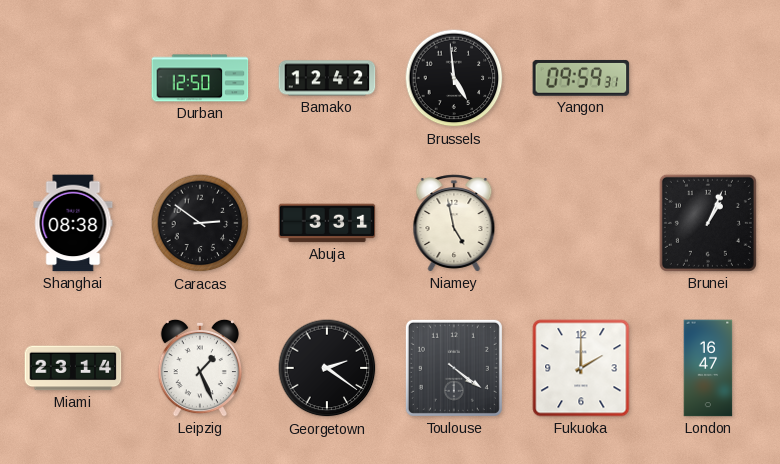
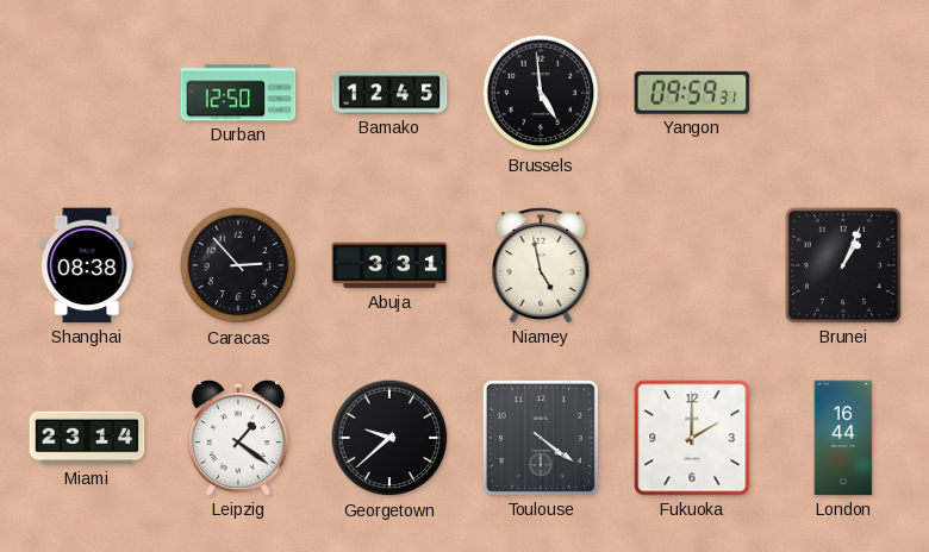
Bamako: 12:42 -> 12:45 (389, 93)
Caracas: 2:51 -> 2:53 (238, 265)
Leipzig: 1:26 -> 1:21 (237, 438)
Georgetown: 2:21 -> 9:38 (389, 438)
London: 16:47 -> 16:44 (843, 438)
